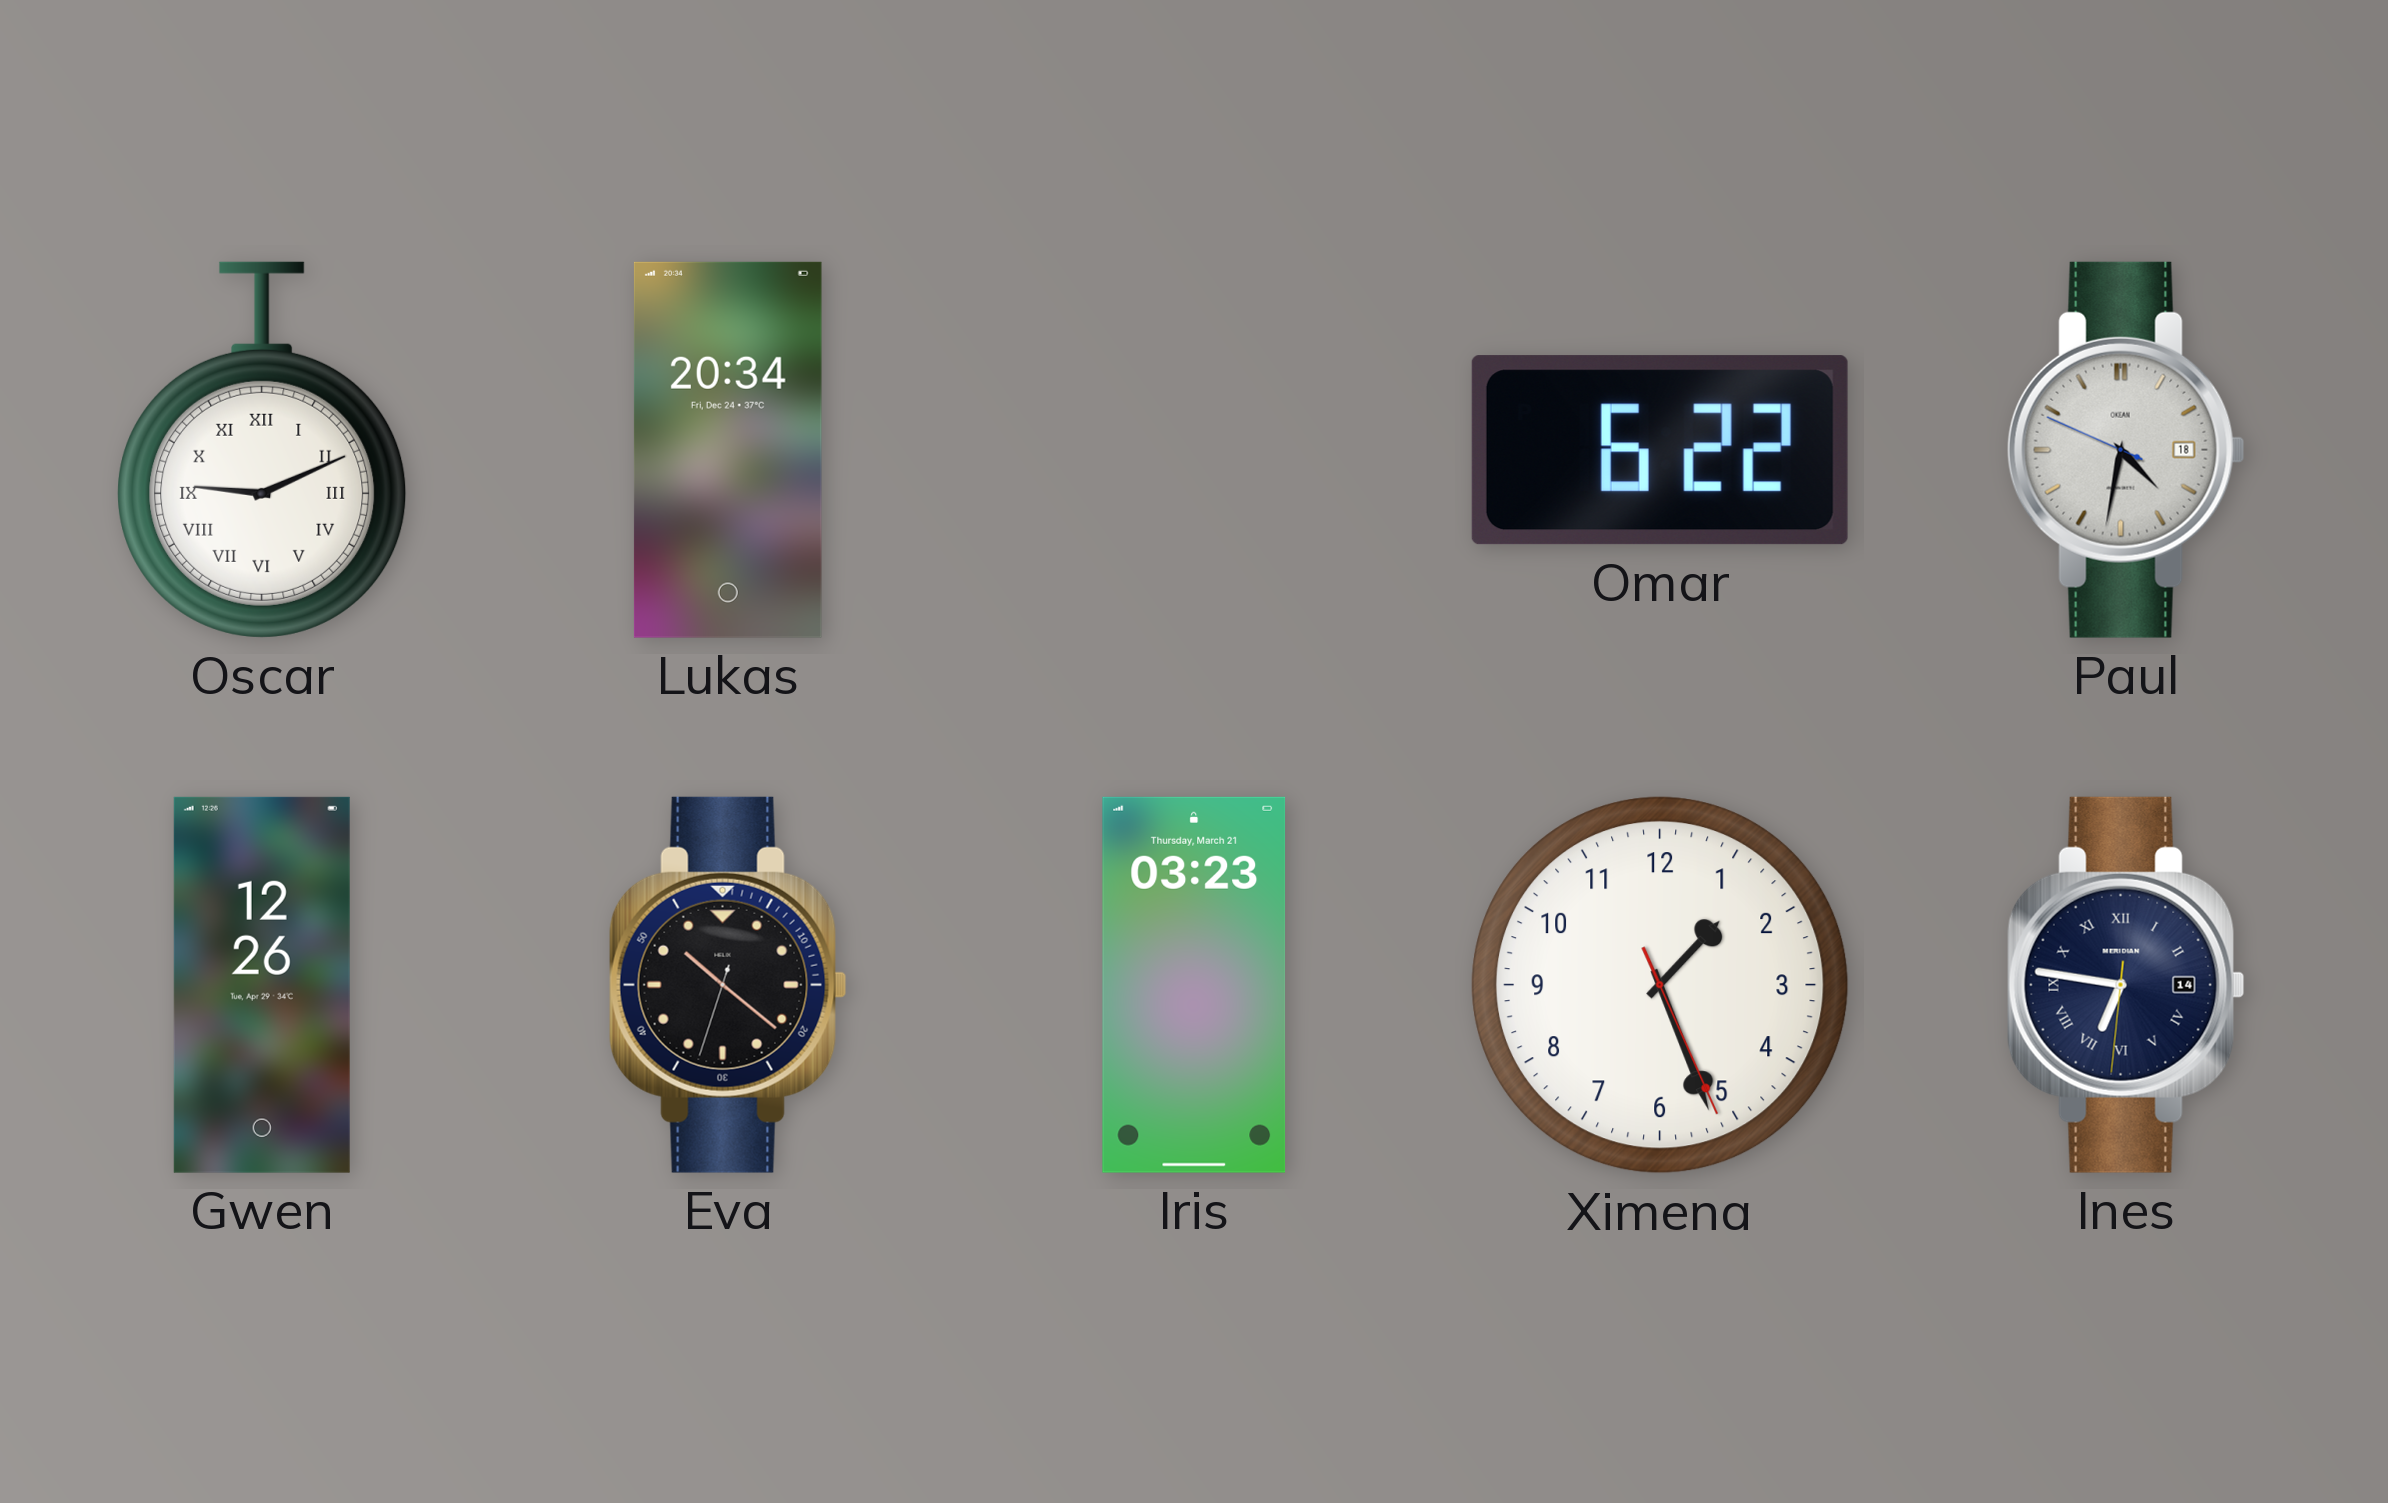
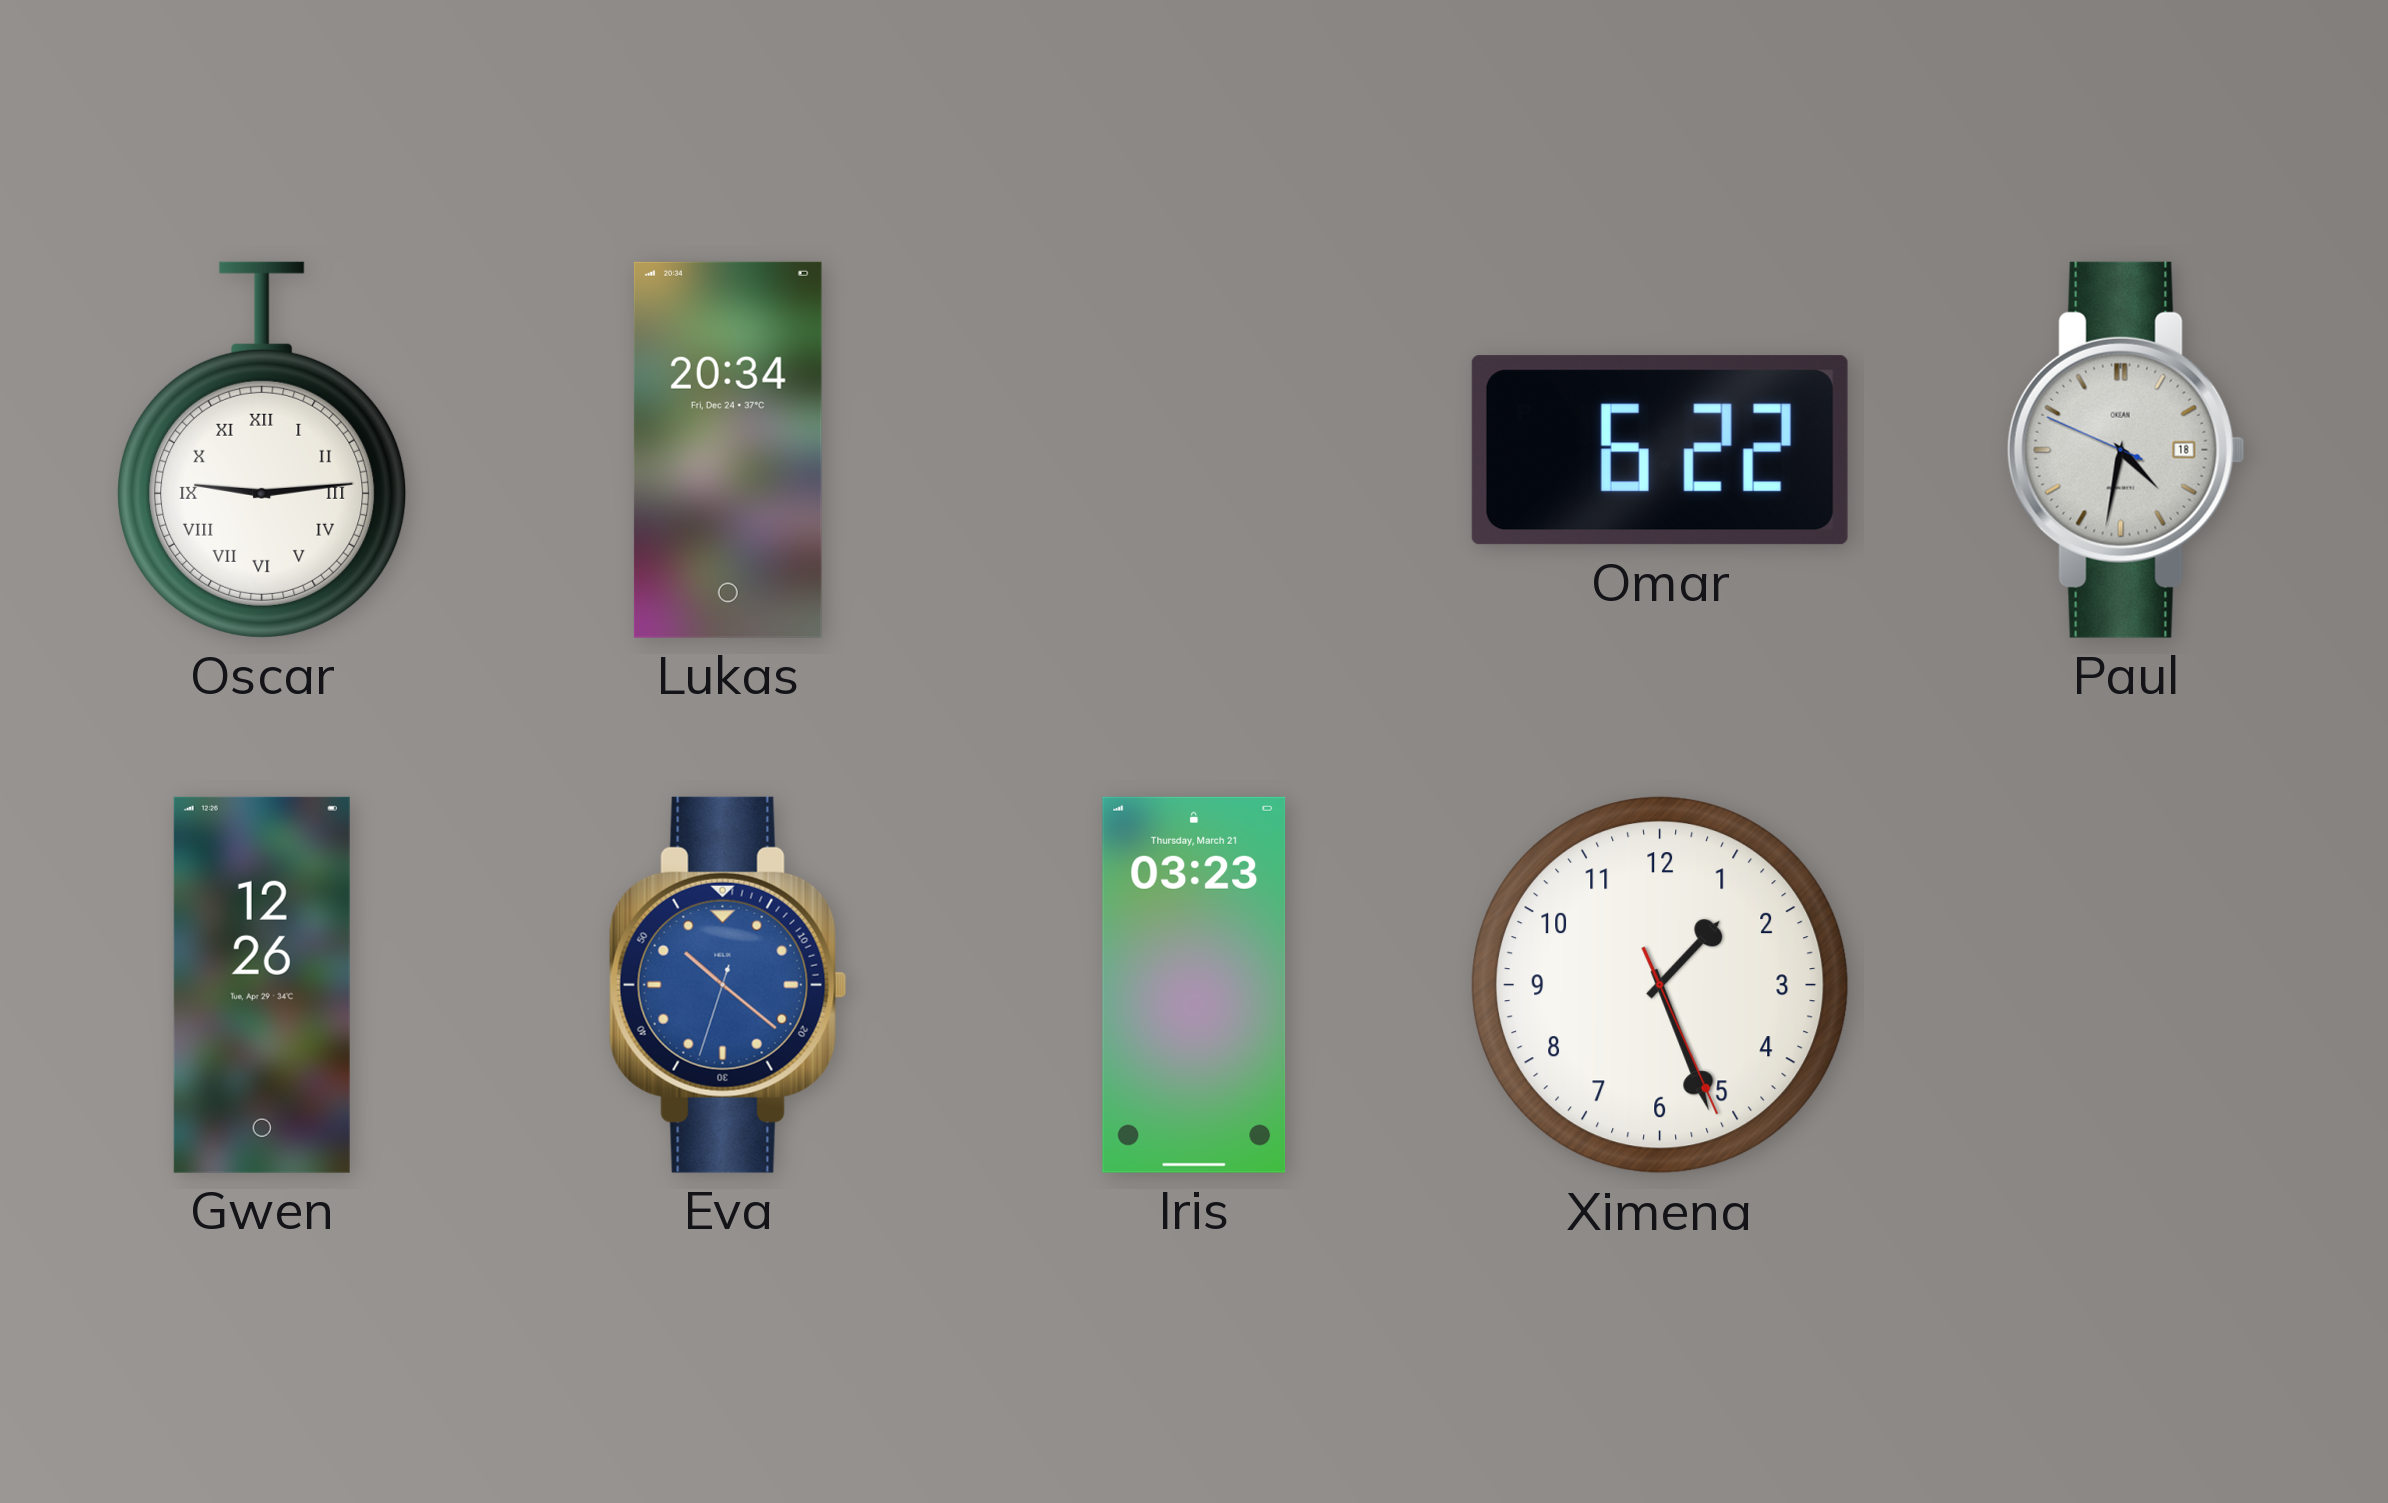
Oscar: 9:11 -> 9:14 (262, 450)
Eva dial: black -> blue (728, 985)
Ines: 6:46 -> none (2126, 985)
